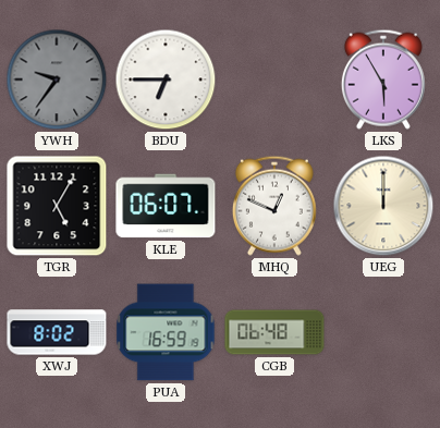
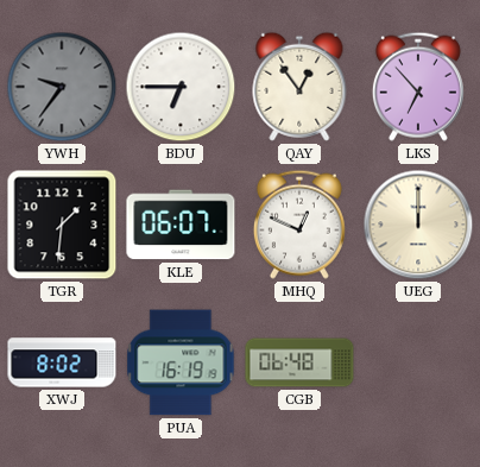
QAY: none -> 12:54 (299, 87)
LKS: 5:55 -> 6:53 (418, 87)
TGR: 5:05 -> 1:31 (62, 225)
PUA: 16:59 -> 16:19 (181, 362)
